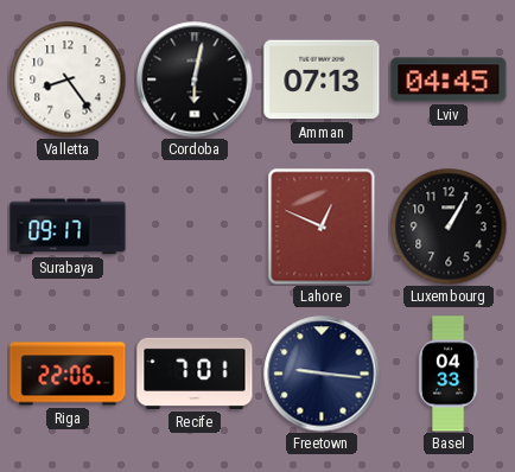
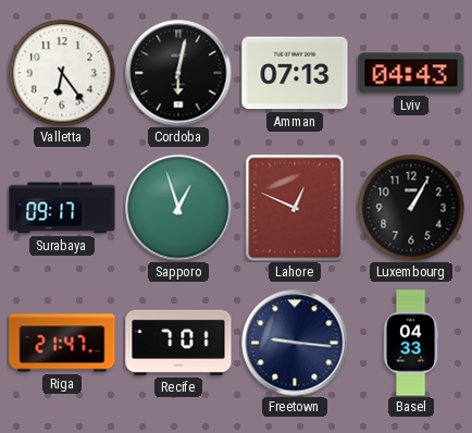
Valletta: 8:24 -> 6:24 (62, 73)
Lviv: 04:45 -> 04:43 (411, 73)
Sapporo: none -> 12:57 (178, 208)
Riga: 22:06 -> 21:47 (62, 343)
